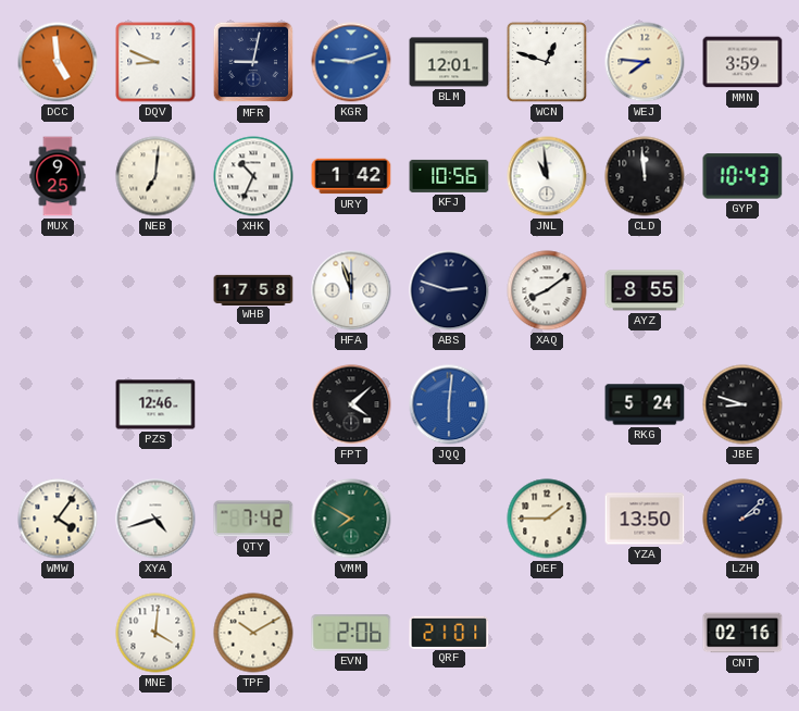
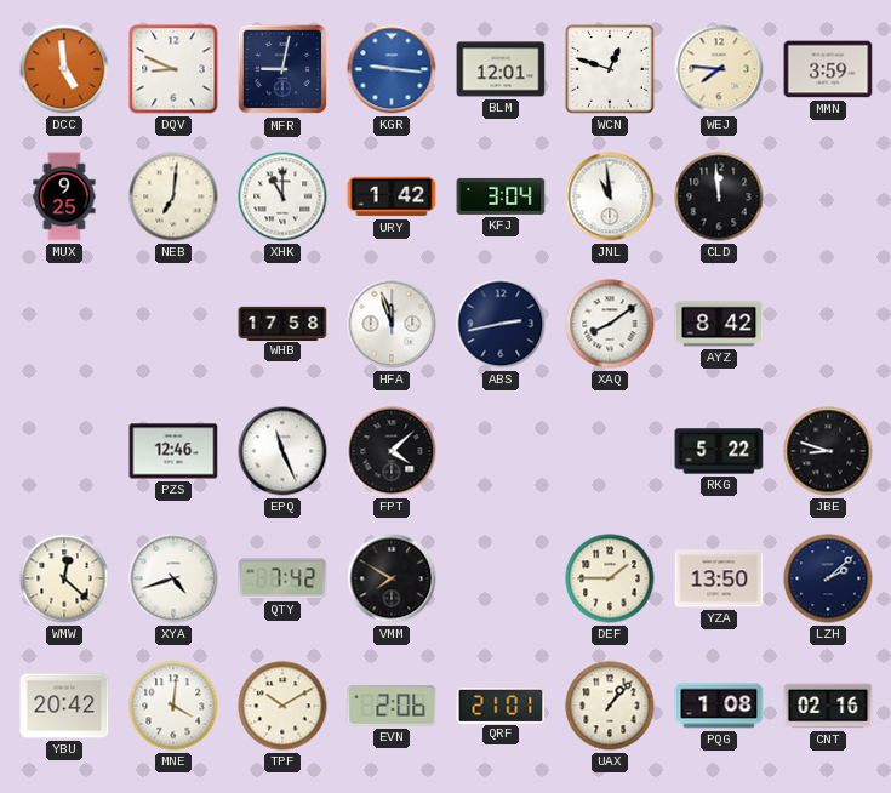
KGR: 9:12 -> 9:16 (392, 69)
XHK: 10:34 -> 11:00 (282, 196)
KFJ: 10:56 -> 3:04 (501, 196)
GYP: 10:43 -> none (742, 176)
ABS: 2:48 -> 2:43 (501, 324)
AYZ: 8:55 -> 8:42 (719, 324)
EPQ: none -> 11:26 (282, 451)
JQQ: 6:01 -> none (449, 404)
RKG: 5:24 -> 5:22 (719, 451)
WMW: 4:06 -> 12:22 (64, 578)
VMM dial: green -> black (392, 578)
YBU: none -> 20:42 (64, 706)
UAX: none -> 1:07 (610, 706)
PQG: none -> 1:08 (719, 706)
